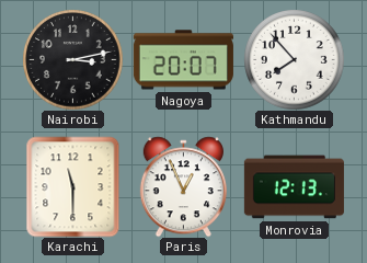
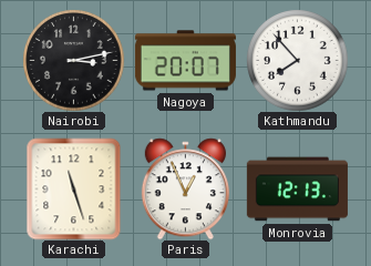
Karachi: 11:30 -> 11:27 (74, 188)
